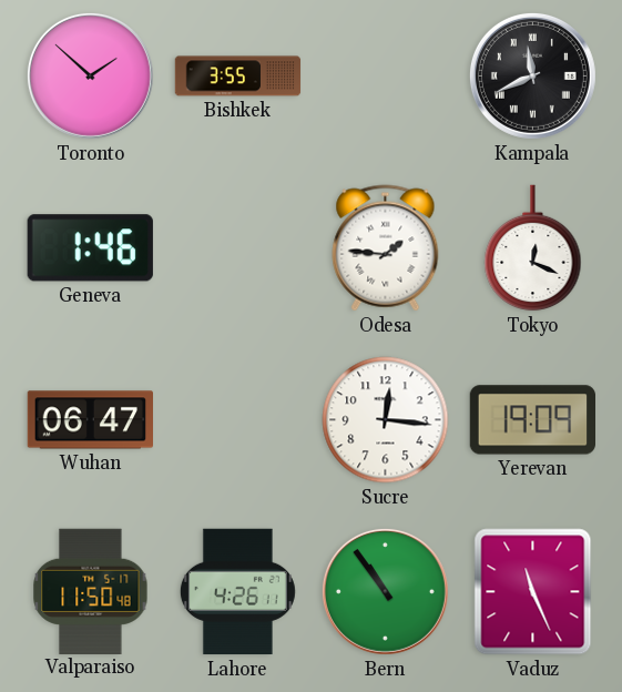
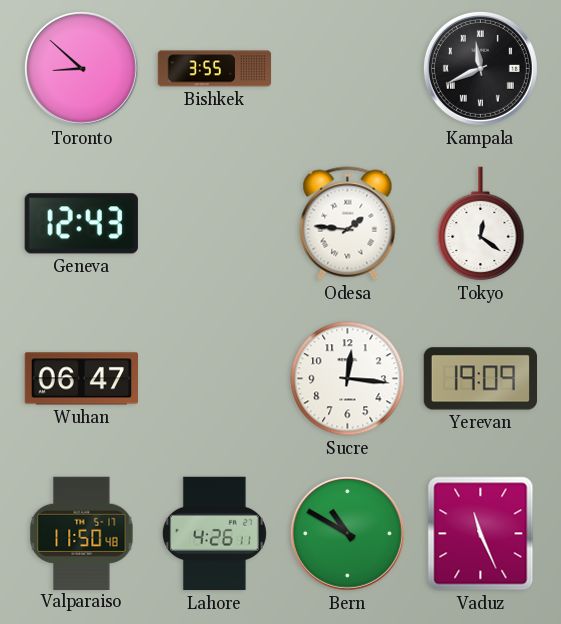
Toronto: 1:52 -> 8:52 (81, 68)
Geneva: 1:46 -> 12:43 (81, 224)
Tokyo: 12:19 -> 12:21 (481, 224)
Bern: 10:54 -> 10:50 (347, 533)
